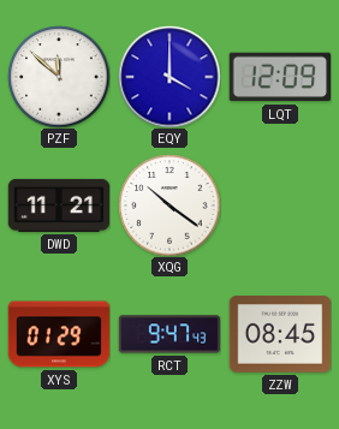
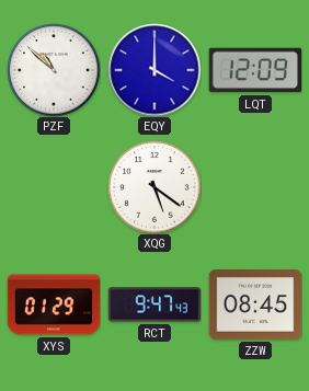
PZF: 11:52 -> 10:52 (54, 70)
DWD: 11:21 -> none (59, 205)
XQG: 10:21 -> 5:21 (154, 187)
